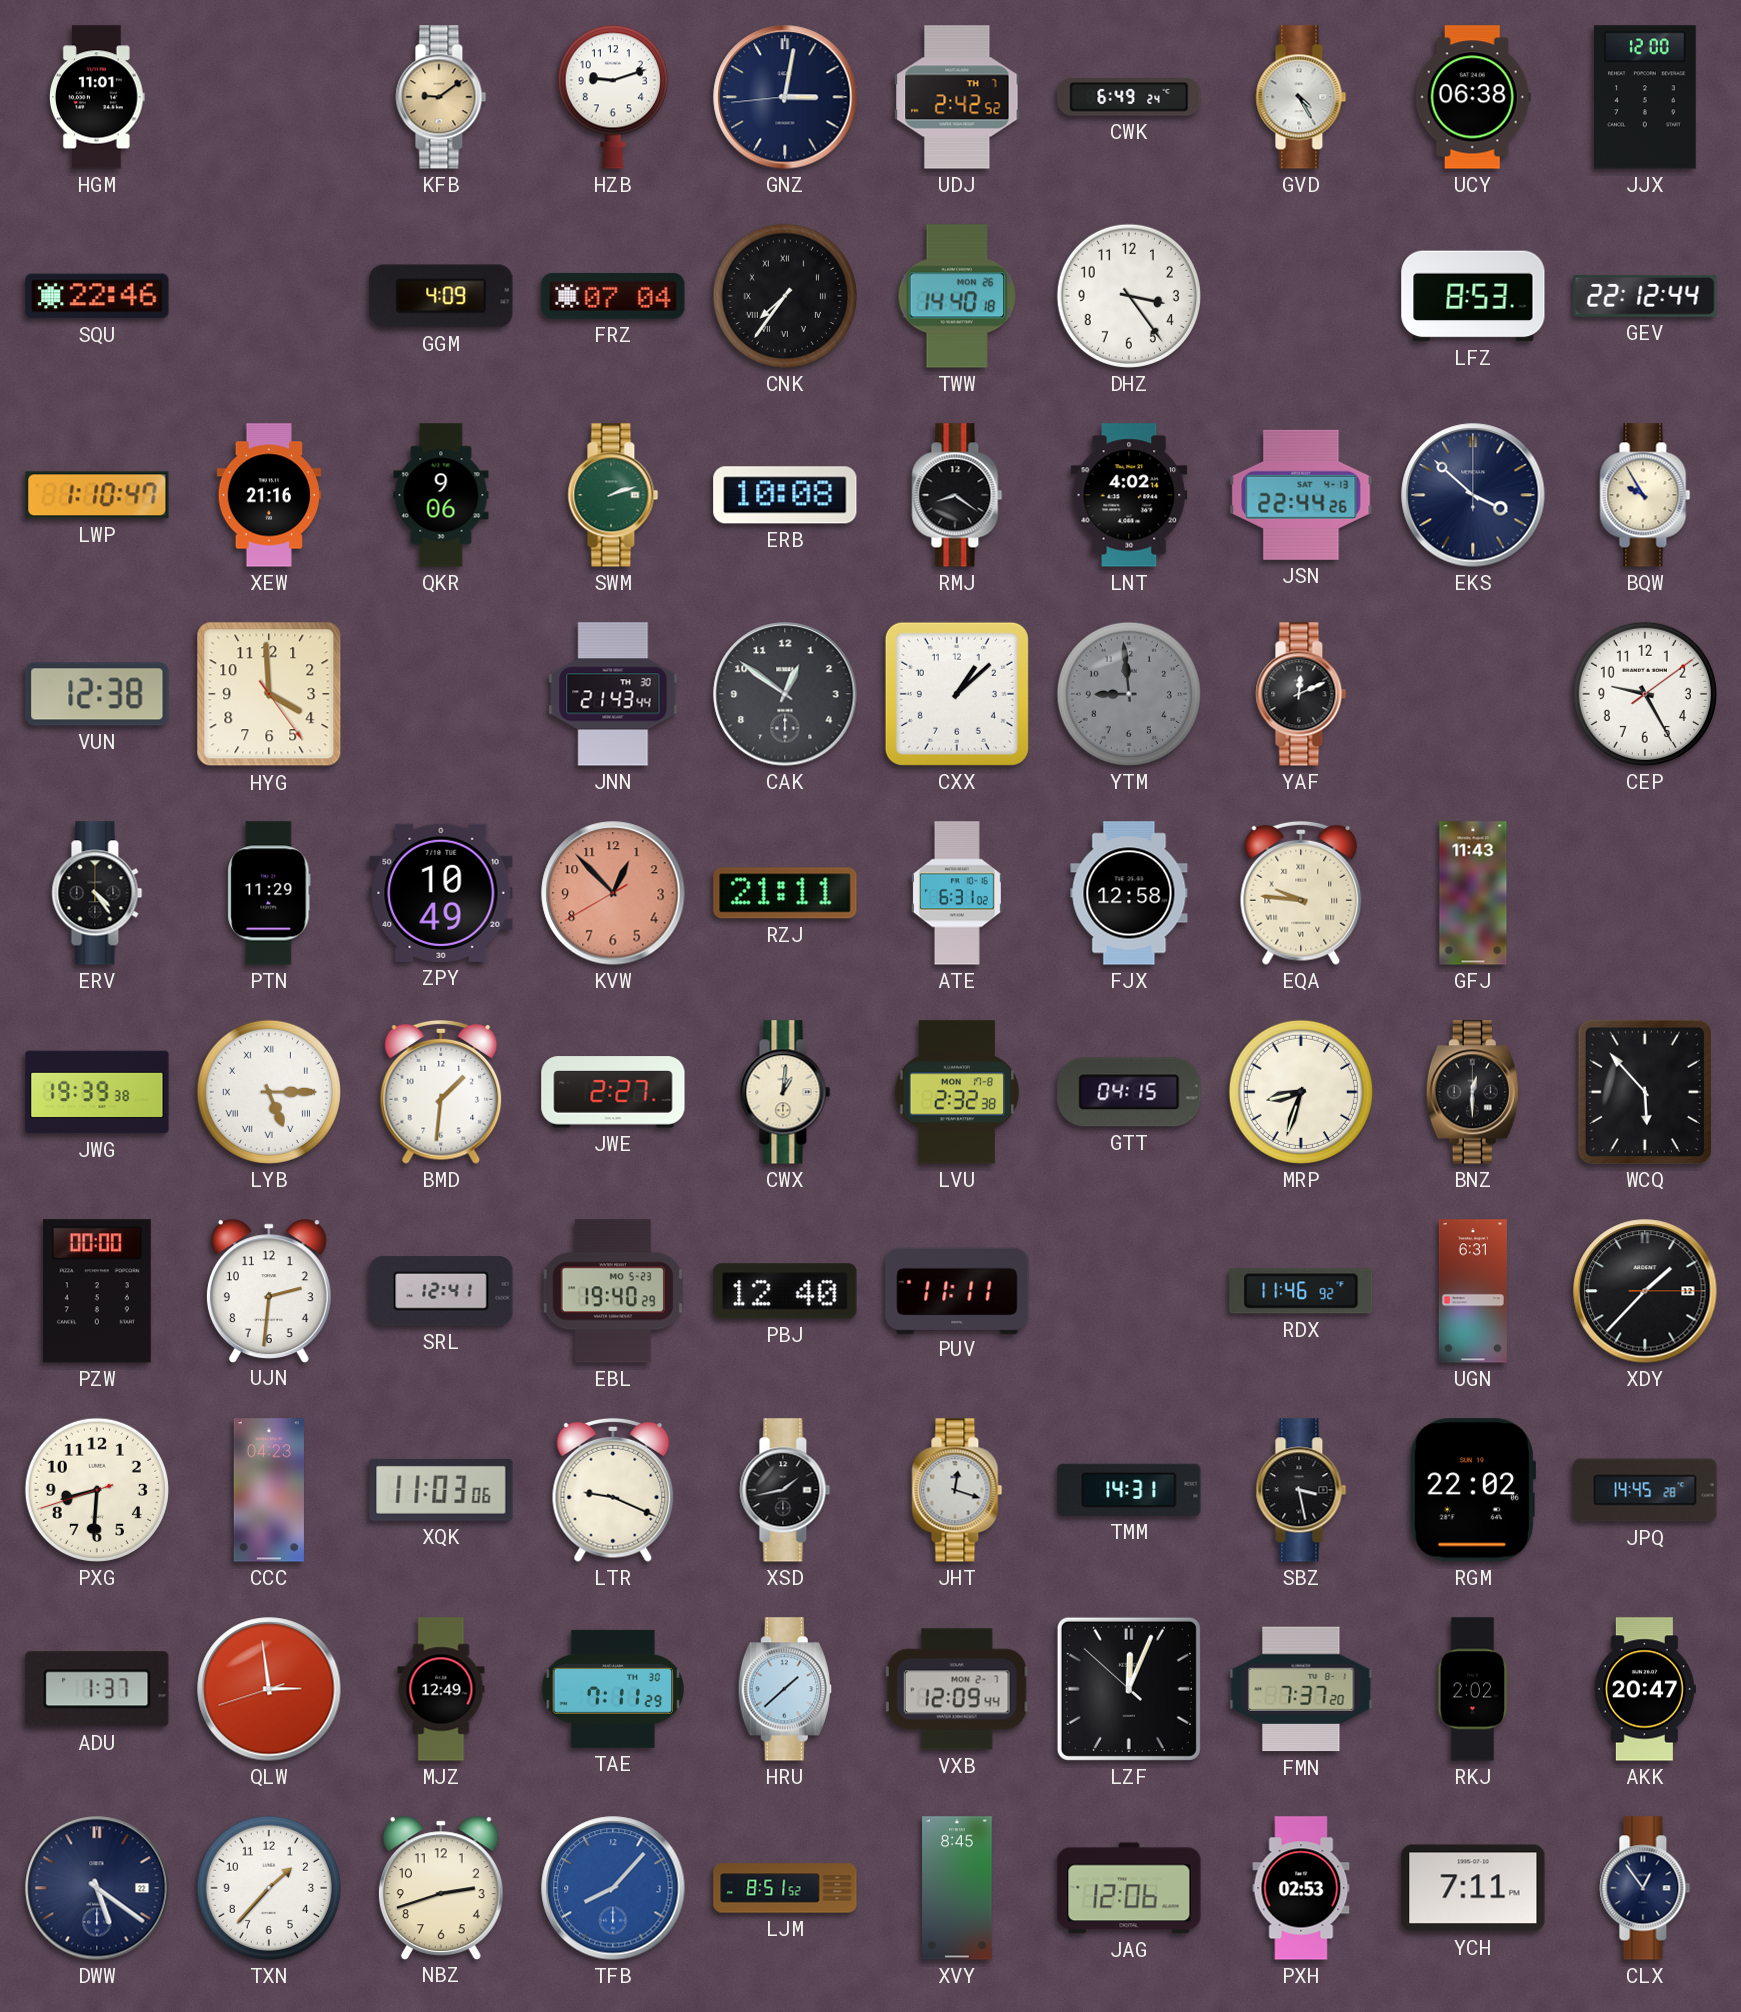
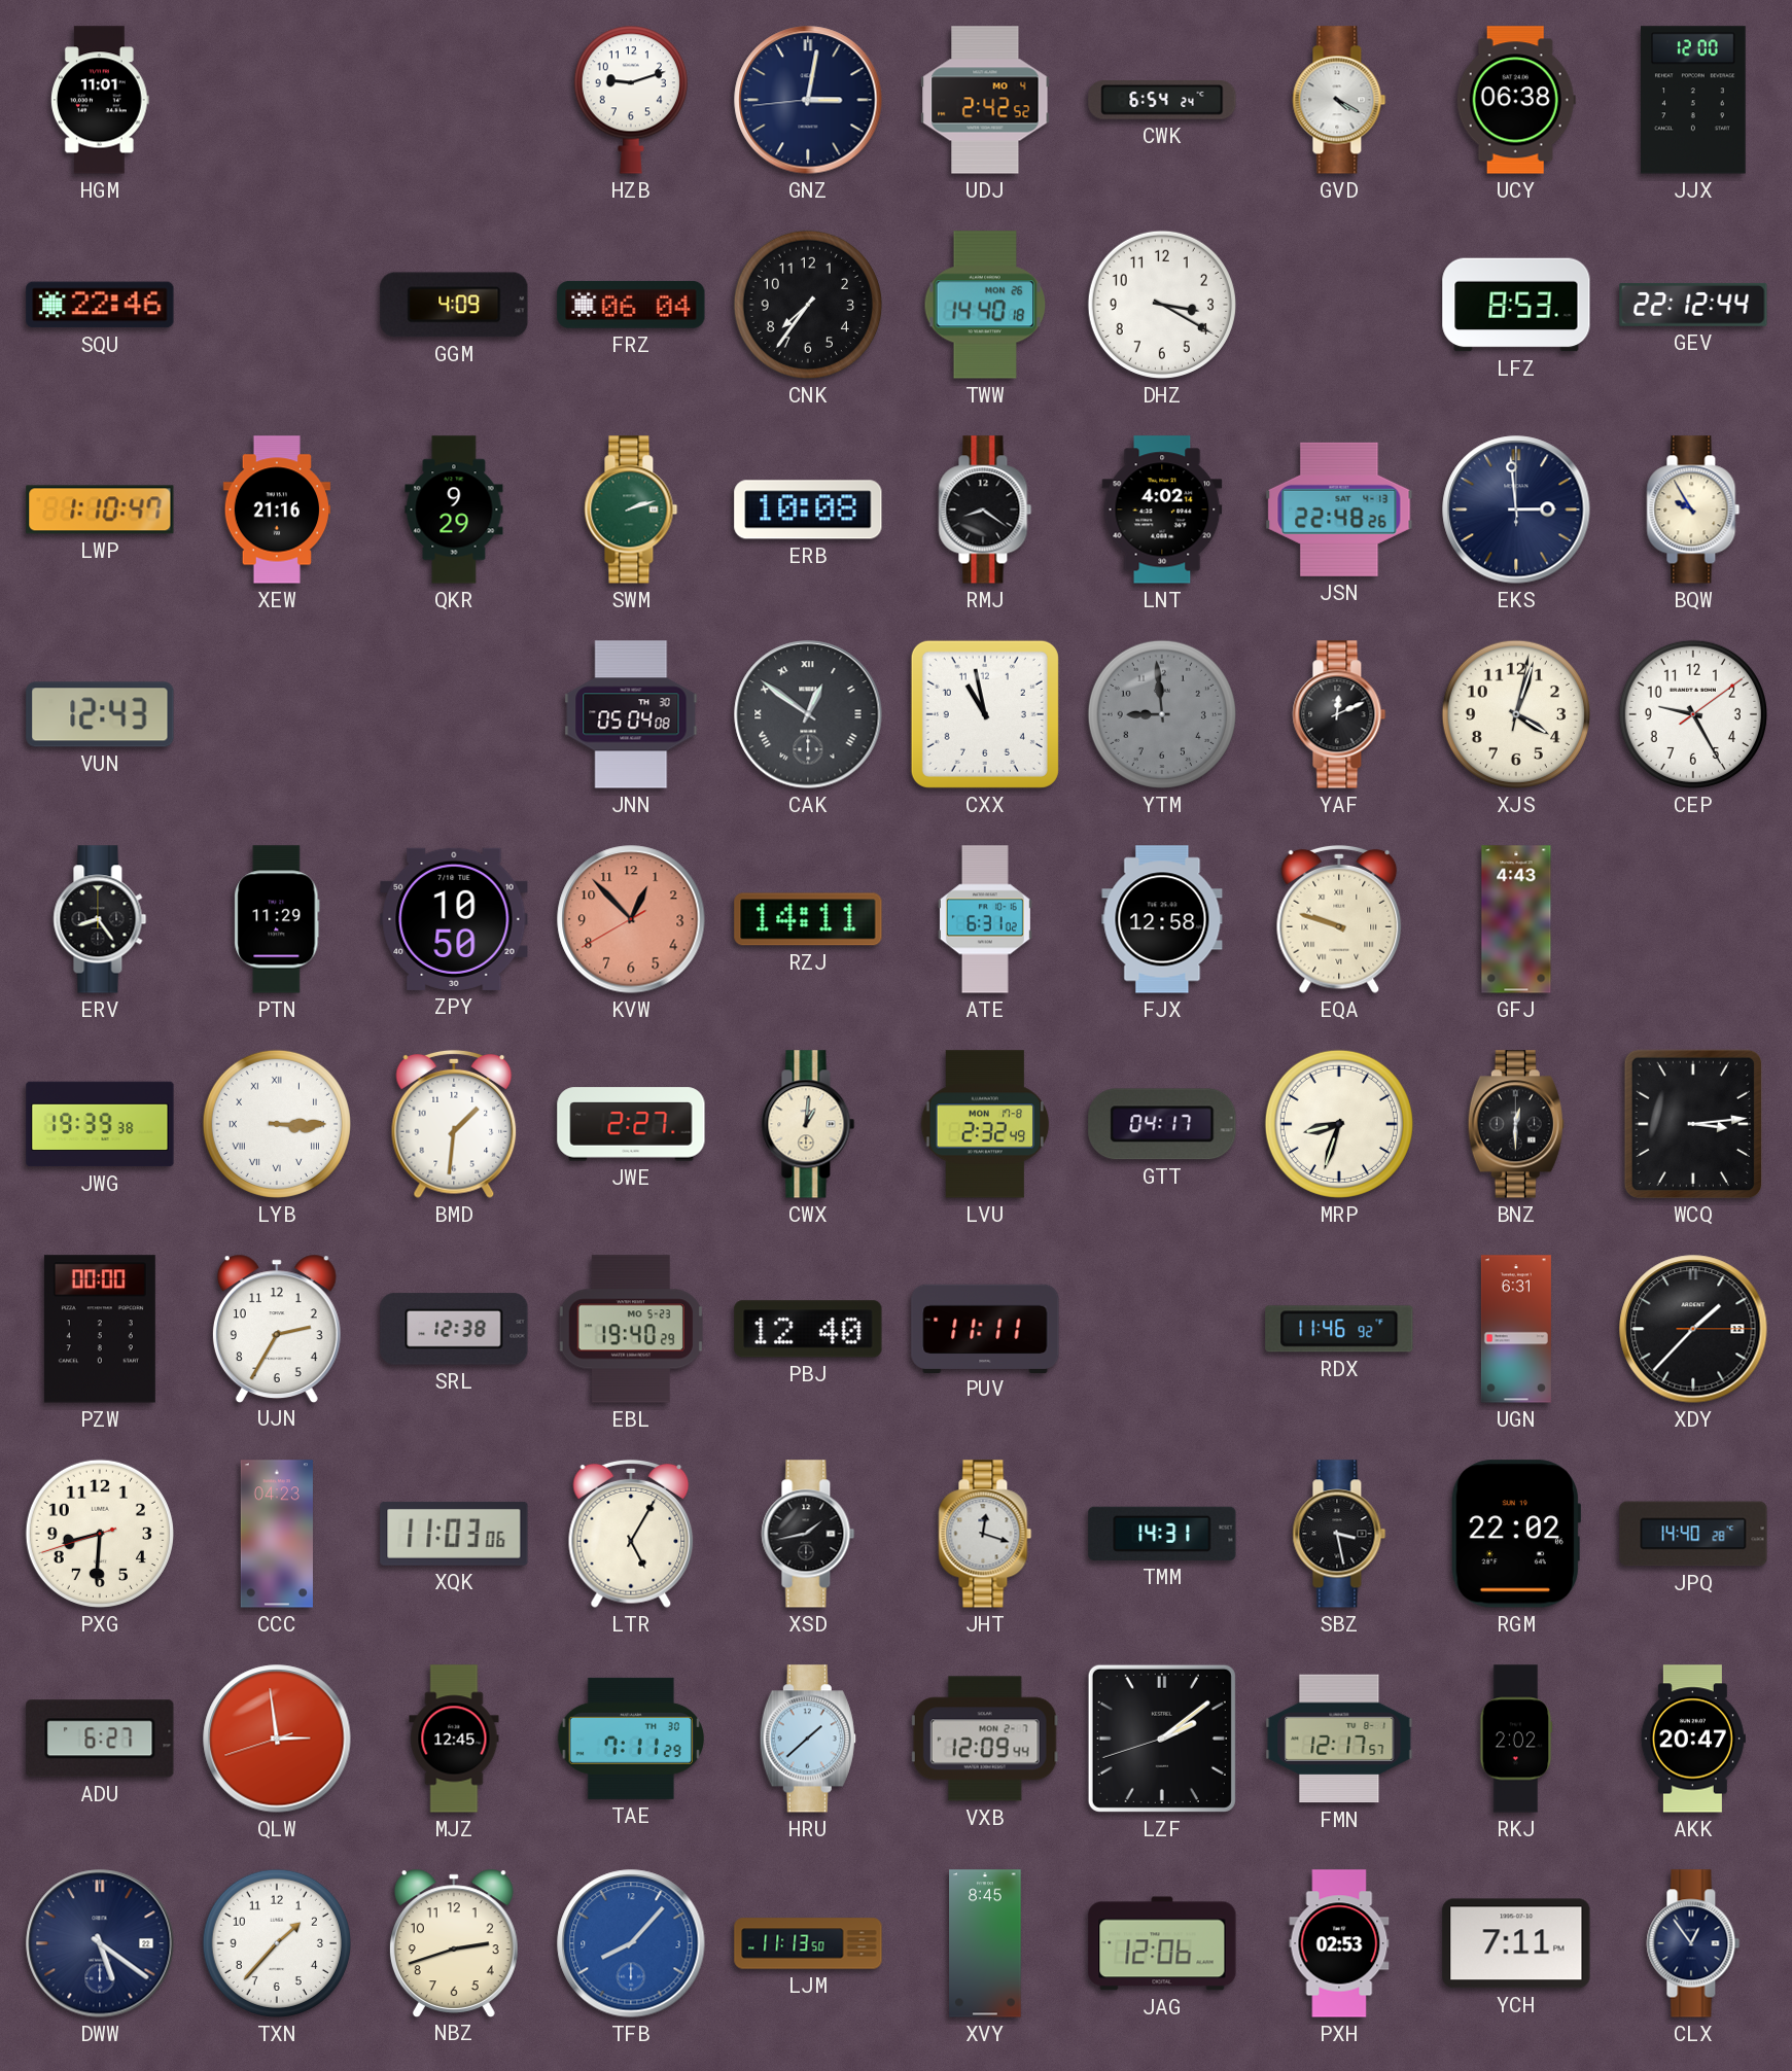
KFB: 9:09 -> none (441, 97)
UDJ date: TH 7 -> MO 4 (985, 100)
CWK: 6:49 -> 6:54 (1162, 101)
GVD: 4:25 -> 4:20 (1339, 100)
FRZ: 07:04 -> 06:04 (631, 305)
CNK numerals: Roman -> Arabic (808, 305)
DHZ: 3:24 -> 3:20 (1162, 305)
QKR: 9:06 -> 9:29 (454, 510)
JSN: 22:44 -> 22:48 (1339, 510)
EKS: 3:52 -> 2:59 (1516, 510)
VUN: 12:38 -> 12:43 (100, 714)
HYG: 3:59 -> none (269, 694)
JNN: 21:43 -> 05:04 (631, 714)
CAK numerals: Arabic -> Roman (808, 714)
CXX: 1:08 -> 10:58 (985, 714)
XJS: none -> 4:03 (1516, 714)
ERV: 4:24 -> 8:24 (100, 919)
ZPY: 10:49 -> 10:50 (454, 919)
RZJ: 21:11 -> 14:11 (808, 919)
EQA: 9:46 -> 9:48 (1339, 919)
GFJ: 11:43 -> 4:43 (1516, 919)
LYB: 5:15 -> 3:15 (277, 1124)
LVU: 2:32:38 -> 2:32:49 (985, 1124)
GTT: 04:15 -> 04:17 (1162, 1124)
WCQ: 5:53 -> 3:14 (1693, 1124)
UJN: 2:31 -> 2:35 (277, 1328)
SRL: 12:41 -> 12:38 (454, 1329)
LTR: 9:19 -> 5:05 (631, 1534)
JPQ: 14:45 -> 14:40 (1693, 1534)
ADU: 1:37 -> 6:27 (100, 1739)
MJZ: 12:49 -> 12:45 (454, 1739)
LZF: 12:03 -> 2:08 (1162, 1739)
FMN: 7:37 -> 12:17 (1339, 1739)
LJM: 8:51 -> 11:13 (808, 1943)
